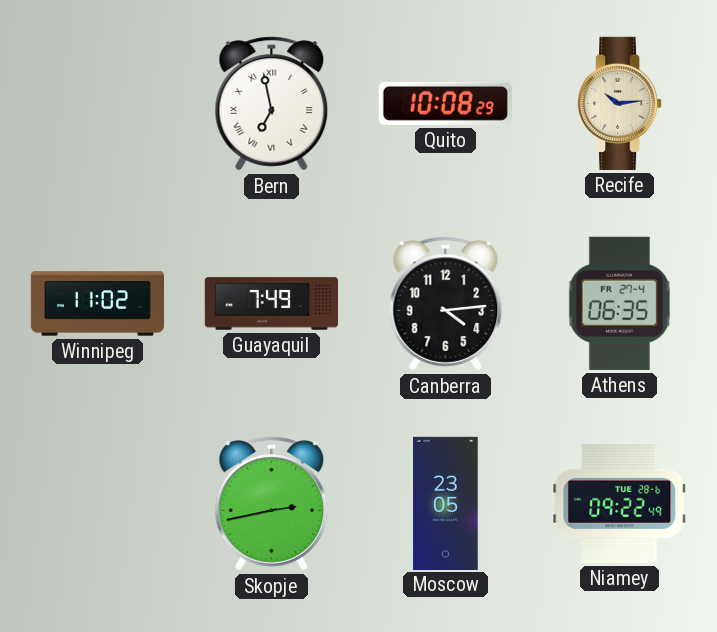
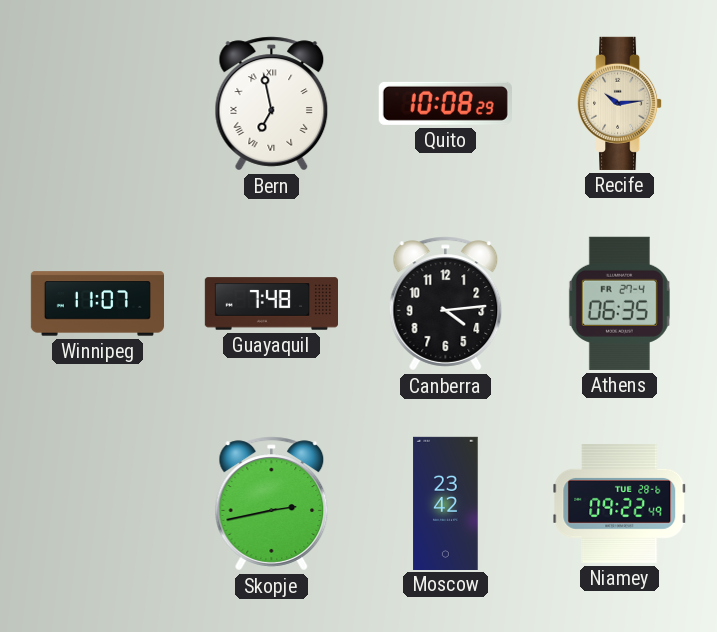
Winnipeg: 11:02 -> 11:07 (97, 304)
Guayaquil: 7:49 -> 7:48 (271, 304)
Moscow: 23:05 -> 23:42 (446, 503)
